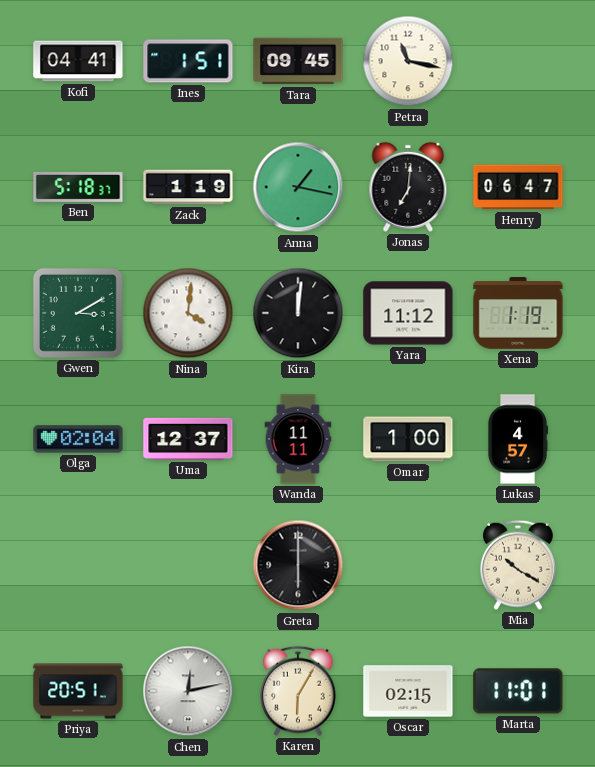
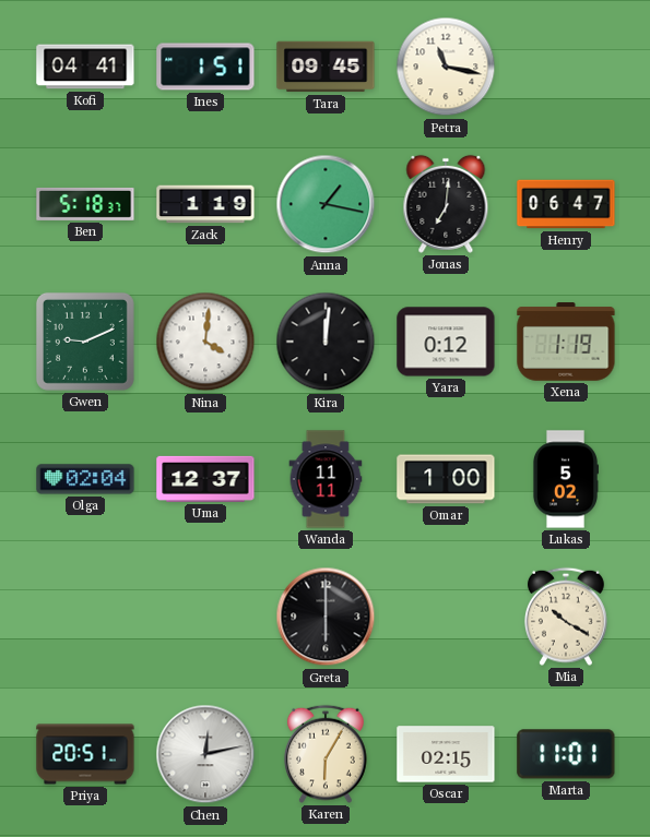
Gwen: 3:10 -> 9:11 (85, 342)
Yara: 11:12 -> 0:12 (446, 342)
Lukas: 4:57 -> 5:02 (565, 479)
